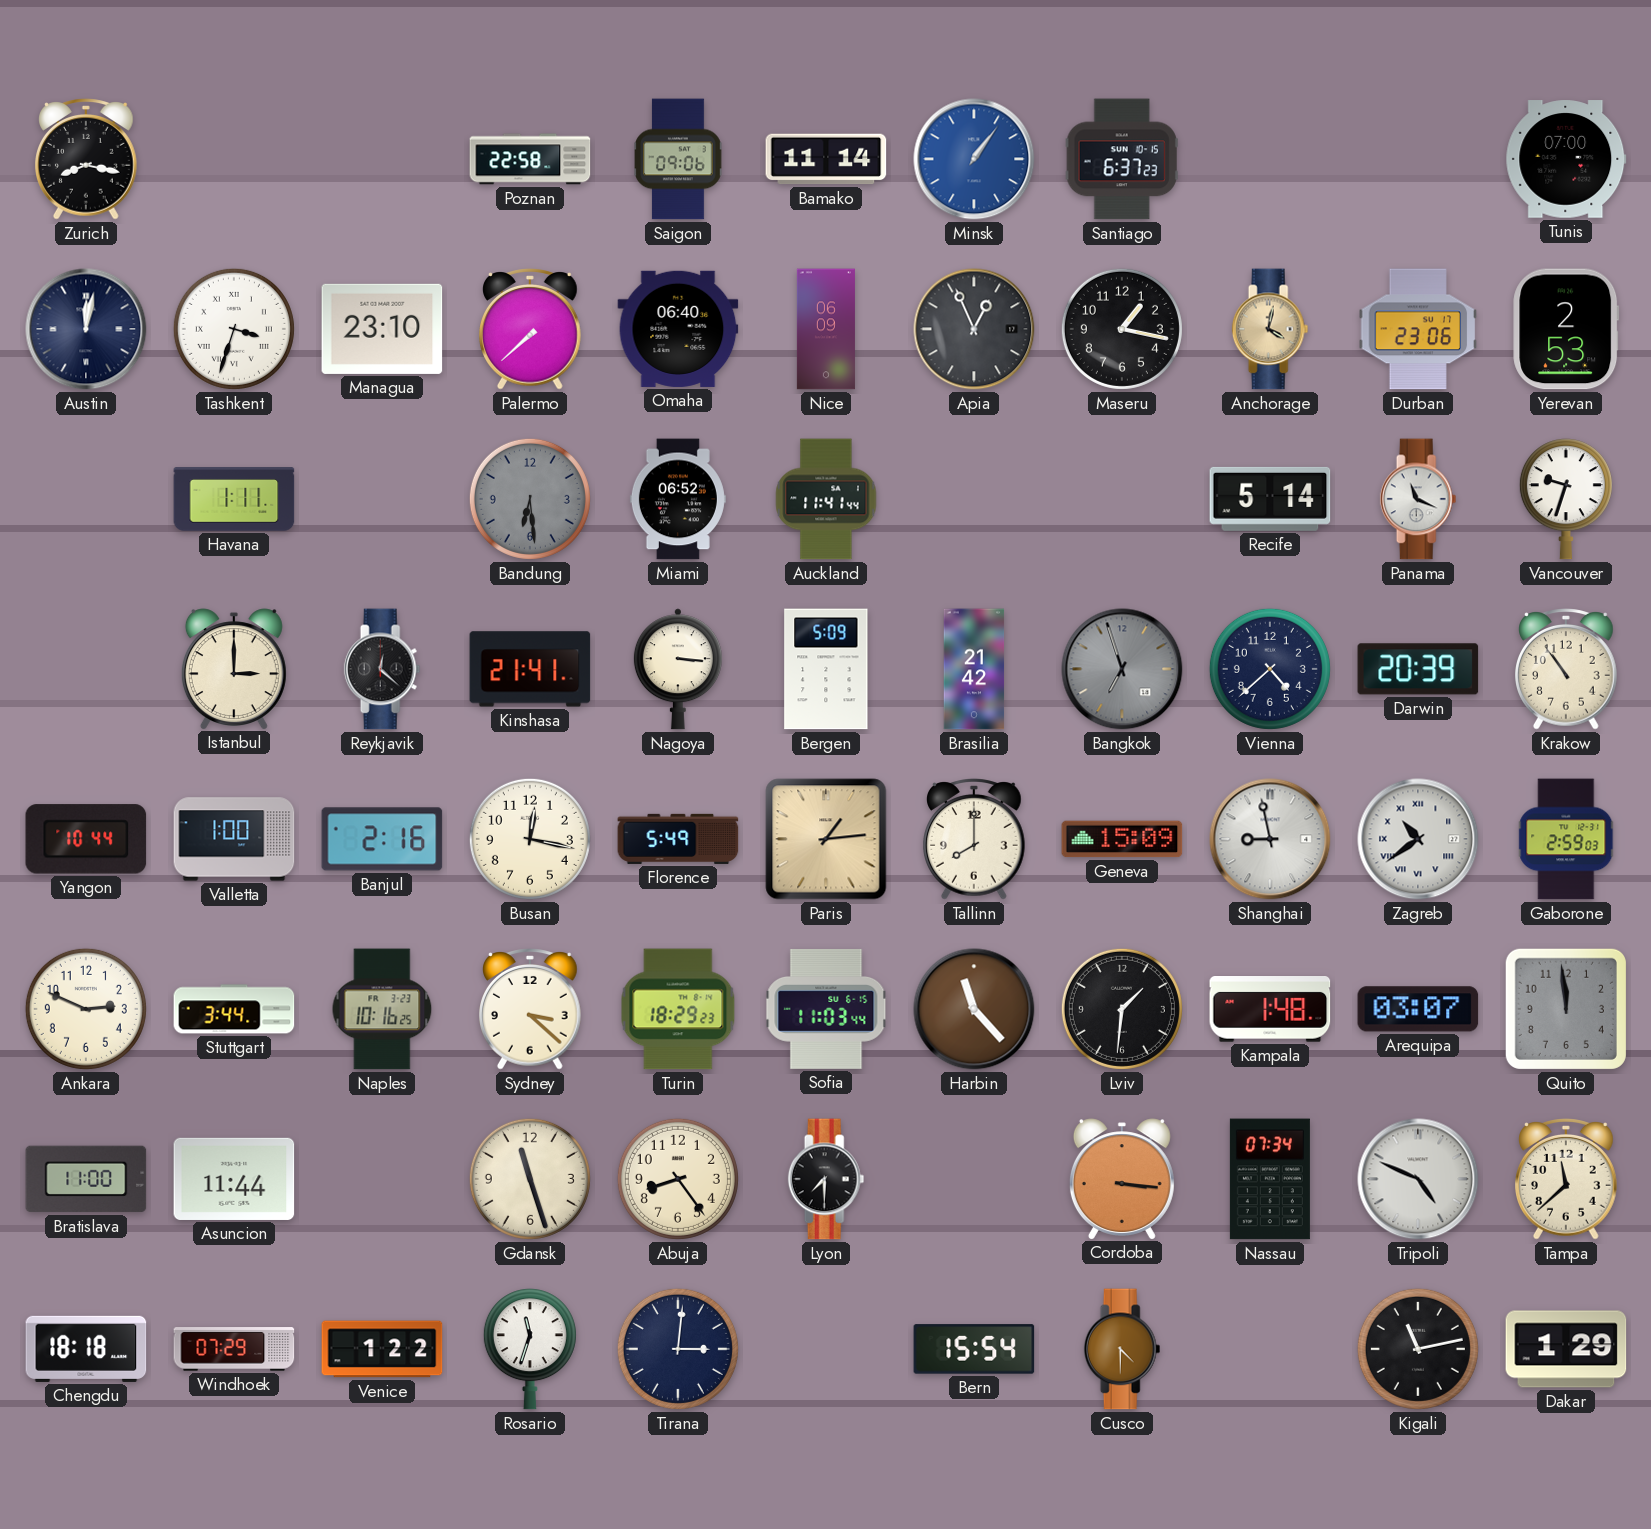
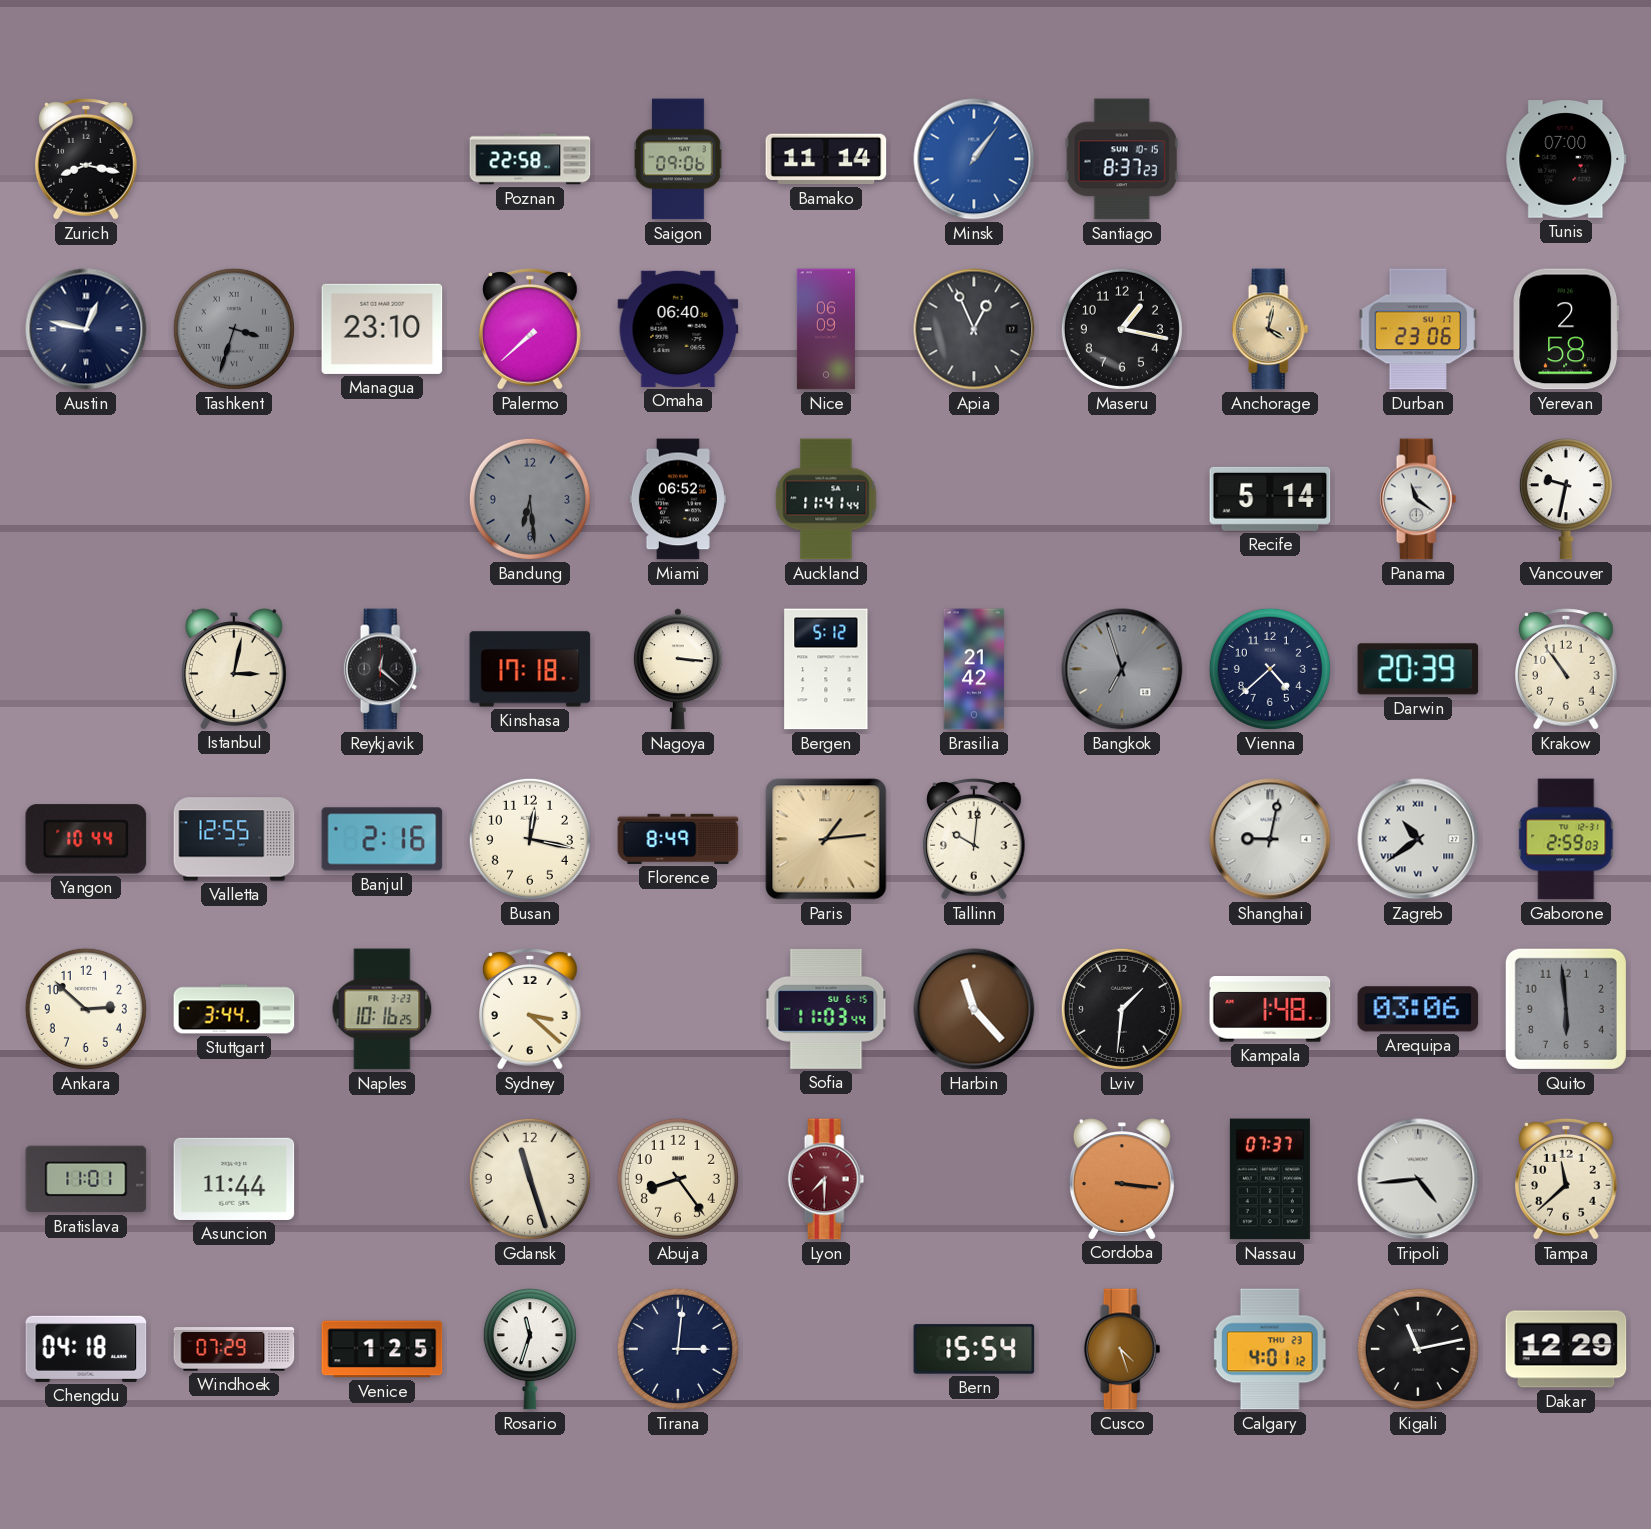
Santiago: 6:37 -> 8:37 (1122, 159)
Austin: 12:02 -> 12:47 (86, 329)
Tashkent dial: white -> grey (234, 329)
Yerevan: 2:53 -> 2:58 (1566, 329)
Havana: 1:11 -> none (234, 499)
Panama: 11:19 -> 11:21 (1418, 499)
Vancouver: 9:33 -> 9:32 (1566, 499)
Istanbul: 3:00 -> 3:02 (234, 669)
Kinshasa: 21:41 -> 17:18 (530, 669)
Bergen: 5:09 -> 5:12 (826, 669)
Valletta: 1:00 -> 12:55 (234, 839)
Florence: 5:49 -> 8:49 (678, 839)
Tallinn: 8:00 -> 10:01 (975, 839)
Geneva: 15:09 -> none (1122, 839)
Shanghai: 8:58 -> 9:02 (1270, 839)
Ankara: 2:49 -> 2:52 (86, 1009)
Turin: 18:29 -> none (678, 1009)
Arequipa: 03:07 -> 03:06 (1418, 1009)
Quito: 11:59 -> 5:59 (1566, 1009)
Bratislava: 11:00 -> 11:01 (86, 1179)
Lyon dial: black -> burgundy (826, 1179)
Nassau: 07:34 -> 07:37 (1270, 1179)
Tripoli: 4:49 -> 4:44 (1418, 1179)
Chengdu: 18:18 -> 04:18 (86, 1349)
Venice: 1:22 -> 1:25 (382, 1349)
Cusco: 4:30 -> 4:27 (1122, 1349)
Calgary: none -> 4:01 (1270, 1349)
Dakar: 1:29 -> 12:29 (1566, 1349)
